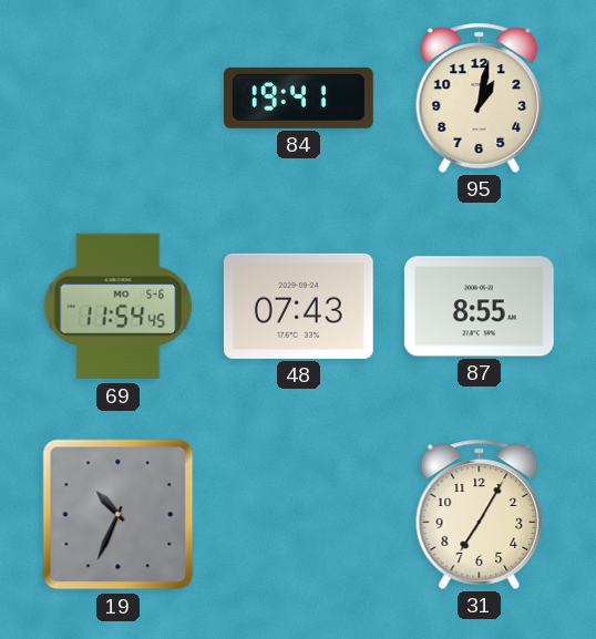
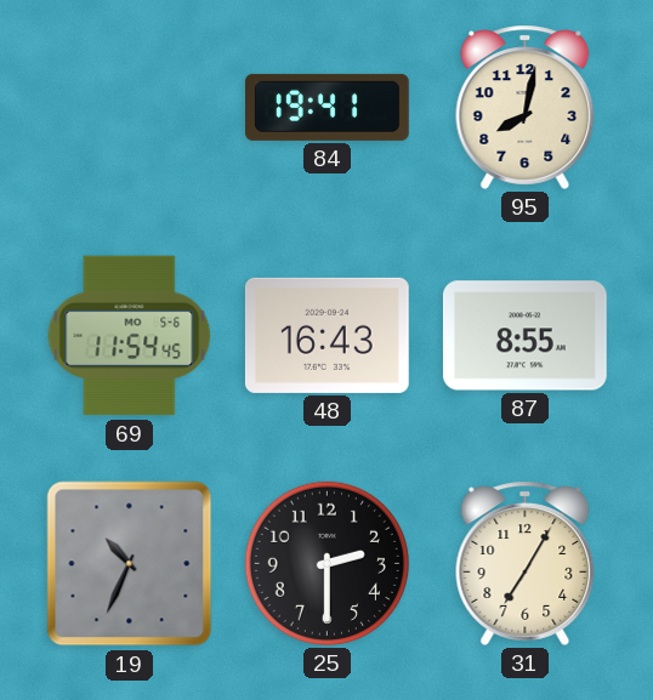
95: 1:02 -> 8:02 (526, 107)
48: 07:43 -> 16:43 (326, 335)
25: none -> 2:30 (326, 563)
